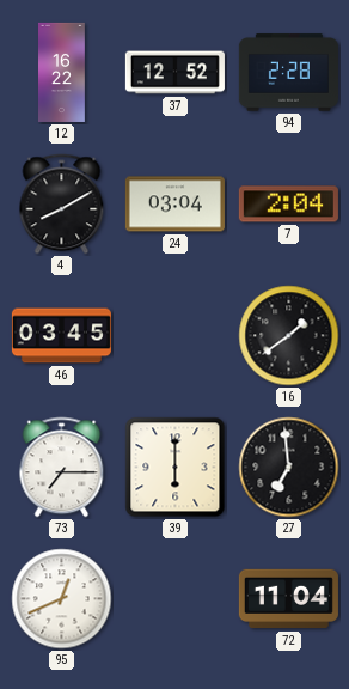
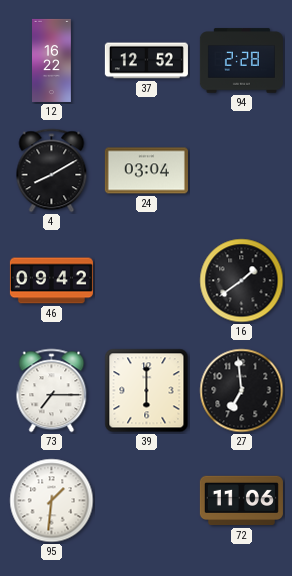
7: 2:04 -> none (288, 205)
46: 03:45 -> 09:42 (51, 281)
95: 12:41 -> 1:31 (52, 501)
72: 11:04 -> 11:06 (241, 501)
